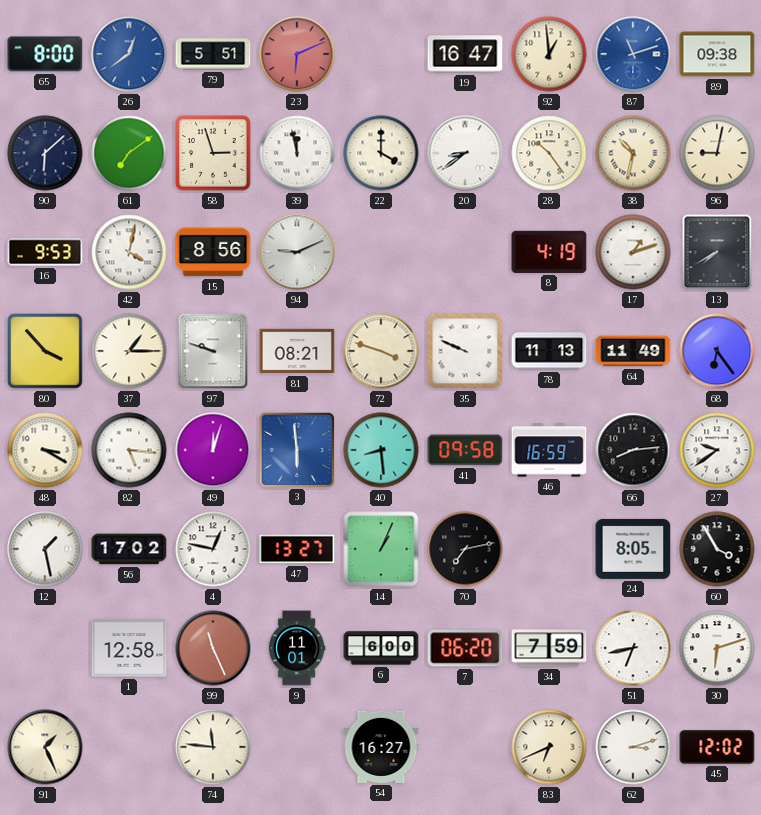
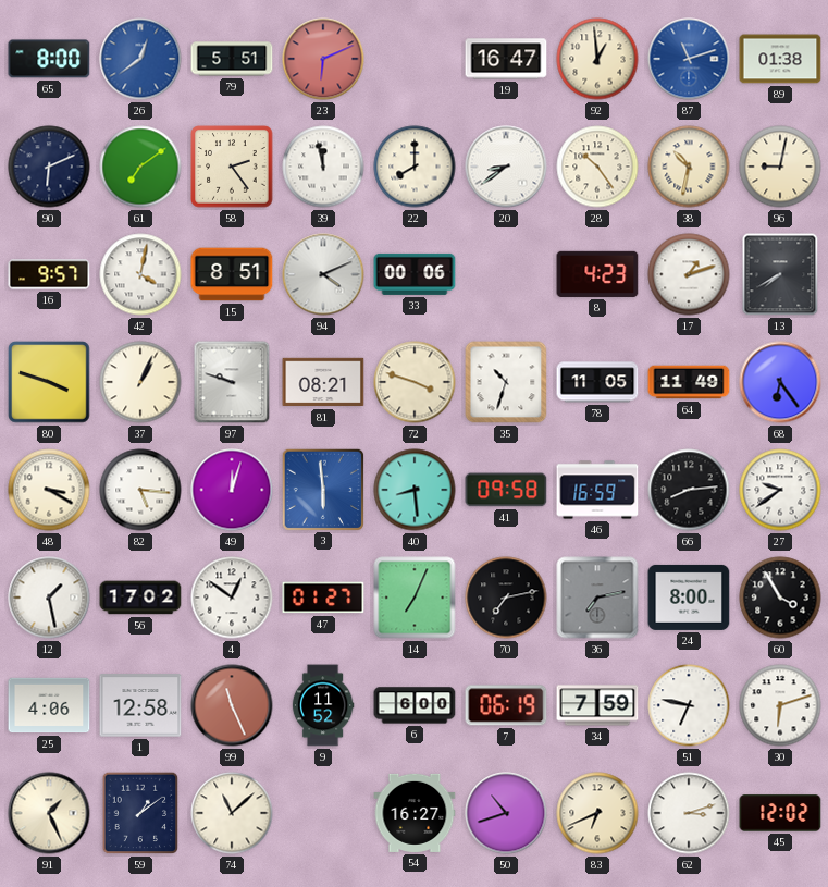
89: 09:38 -> 01:38 (780, 59)
90: 6:08 -> 6:11 (49, 167)
58: 2:57 -> 2:24 (232, 167)
22: 4:00 -> 8:00 (415, 167)
16: 9:53 -> 9:57 (49, 274)
15: 8:56 -> 8:51 (232, 274)
94: 9:11 -> 4:11 (323, 274)
33: none -> 00:06 (415, 274)
8: 4:19 -> 4:23 (597, 274)
80: 3:53 -> 3:48 (49, 382)
37: 1:15 -> 1:04 (140, 382)
35: 9:49 -> 10:33 (506, 382)
78: 11:13 -> 11:05 (597, 382)
4: 12:47 -> 12:51 (232, 598)
47: 13:27 -> 01:27 (323, 598)
14: 1:04 -> 7:04 (415, 598)
36: none -> 7:13 (597, 598)
24: 8:05 -> 8:00 (689, 598)
25: none -> 4:06 (49, 705)
9: 11:01 -> 11:52 (323, 705)
7: 06:20 -> 06:19 (506, 705)
51: 6:43 -> 6:47 (689, 705)
59: none -> 1:09 (140, 813)
74: 11:46 -> 11:08 (232, 813)
50: none -> 10:42 (506, 813)
